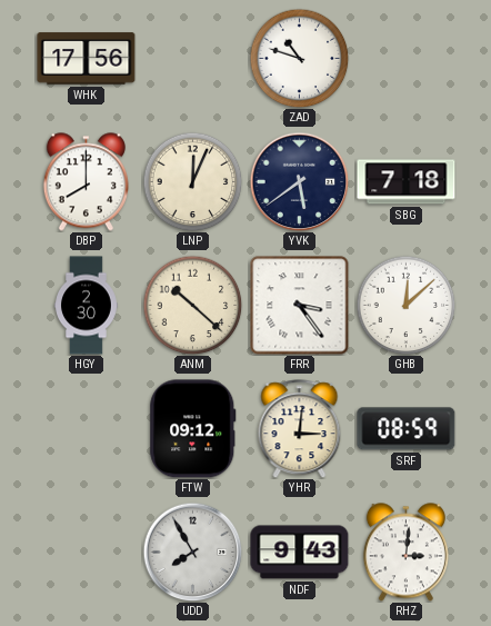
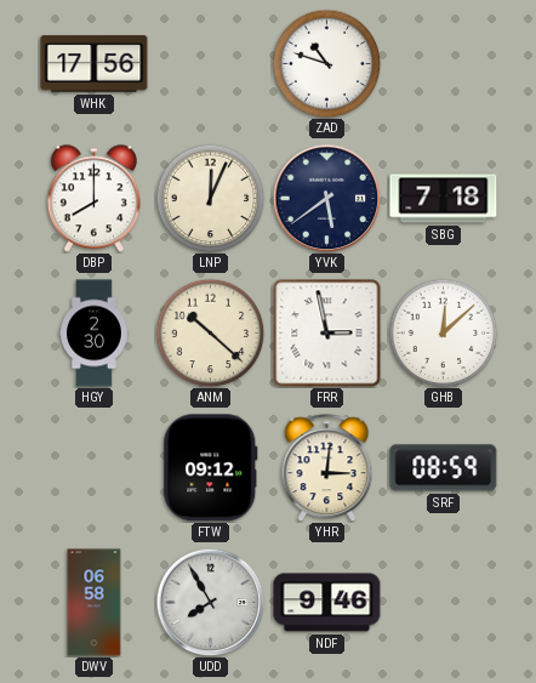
FRR: 3:24 -> 2:58 (327, 334)
DWV: none -> 06:58 (95, 603)
NDF: 9:43 -> 9:46 (327, 603)
RHZ: 3:01 -> none (405, 553)
